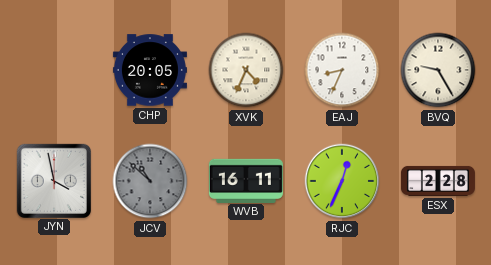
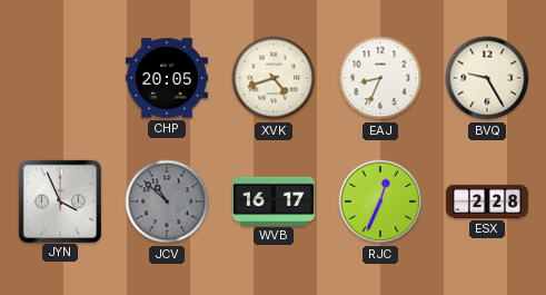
XVK: 4:34 -> 4:42 (274, 78)
JYN: 3:58 -> 3:56 (59, 200)
WVB: 16:11 -> 16:17 (274, 200)
